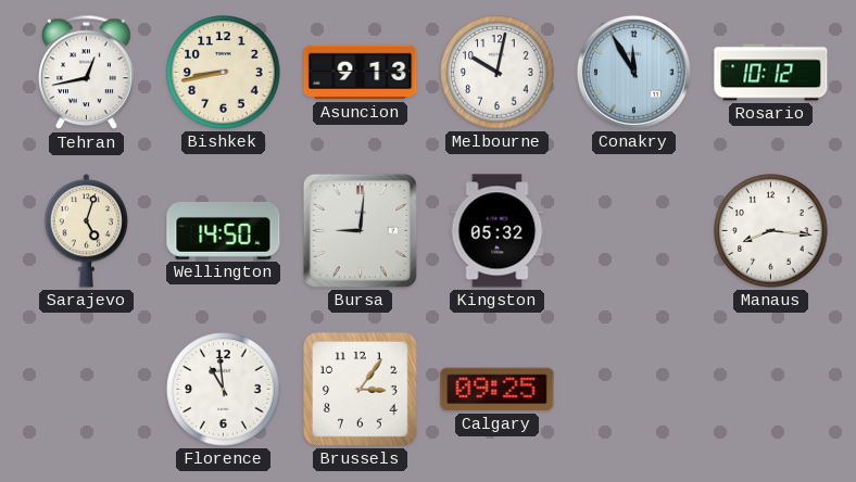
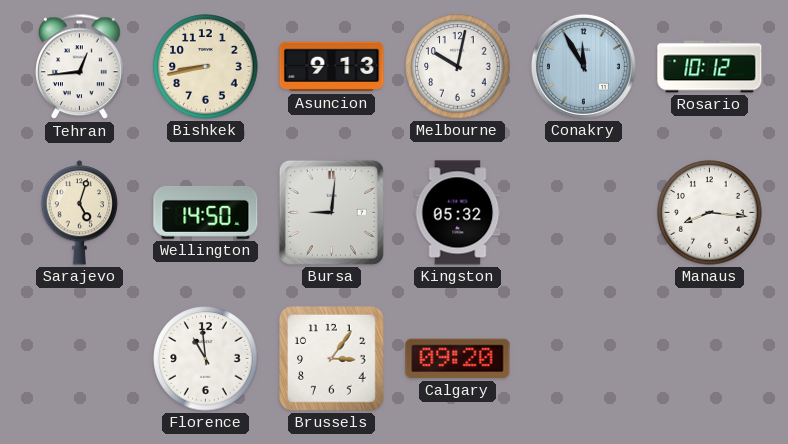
Tehran: 12:43 -> 12:44 (80, 67)
Calgary: 09:25 -> 09:20 (458, 359)
